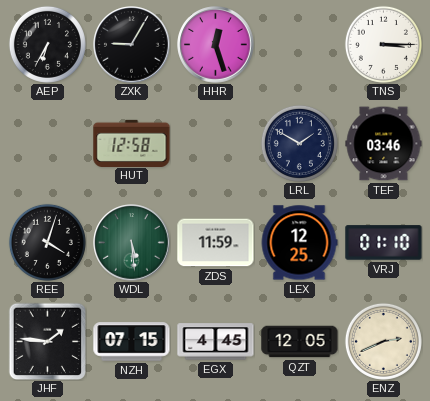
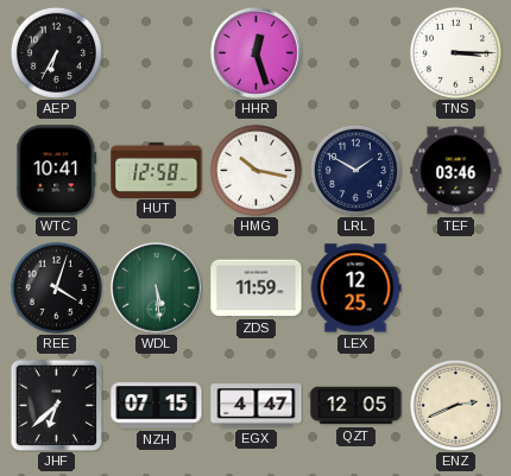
ZXK: 9:05 -> none (132, 45)
WTC: none -> 10:41 (57, 171)
HMG: none -> 10:17 (255, 170)
VRJ: 01:10 -> none (384, 243)
JHF: 1:46 -> 6:38 (56, 405)
EGX: 4:45 -> 4:47 (257, 406)
